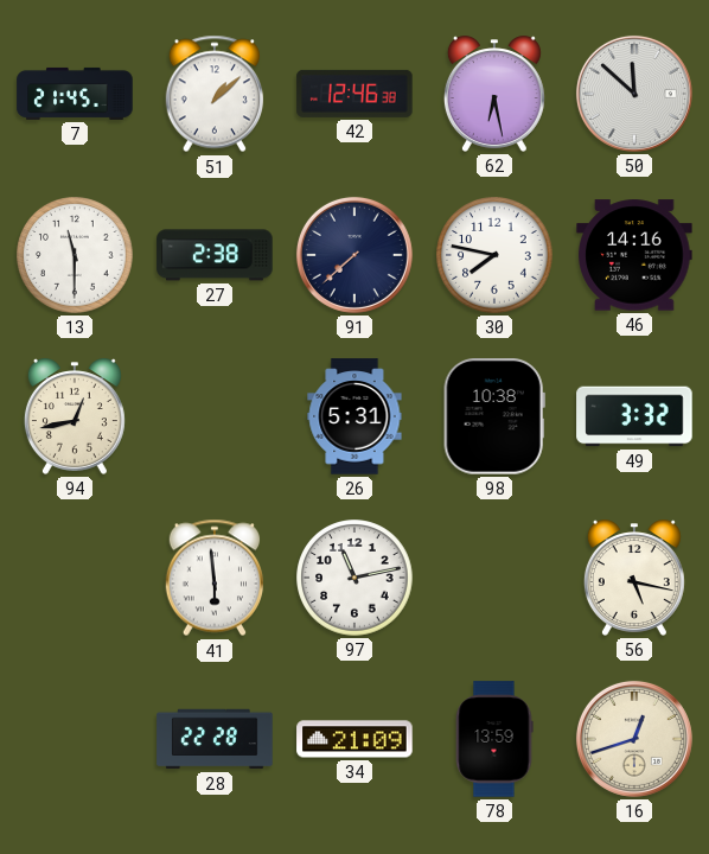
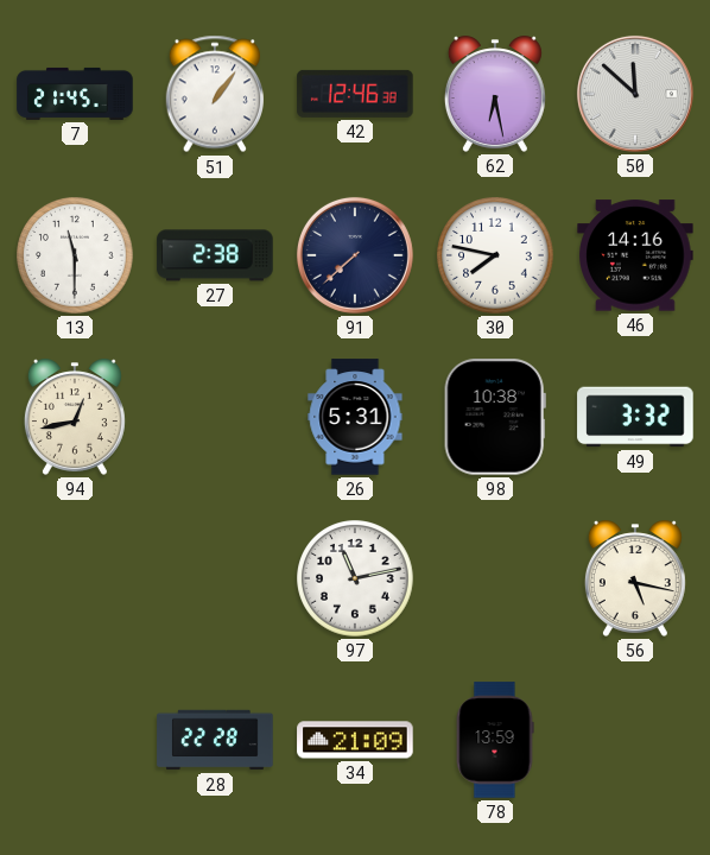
51: 1:08 -> 1:06 (214, 94)
41: 5:59 -> none (213, 578)
16: 12:42 -> none (634, 739)
